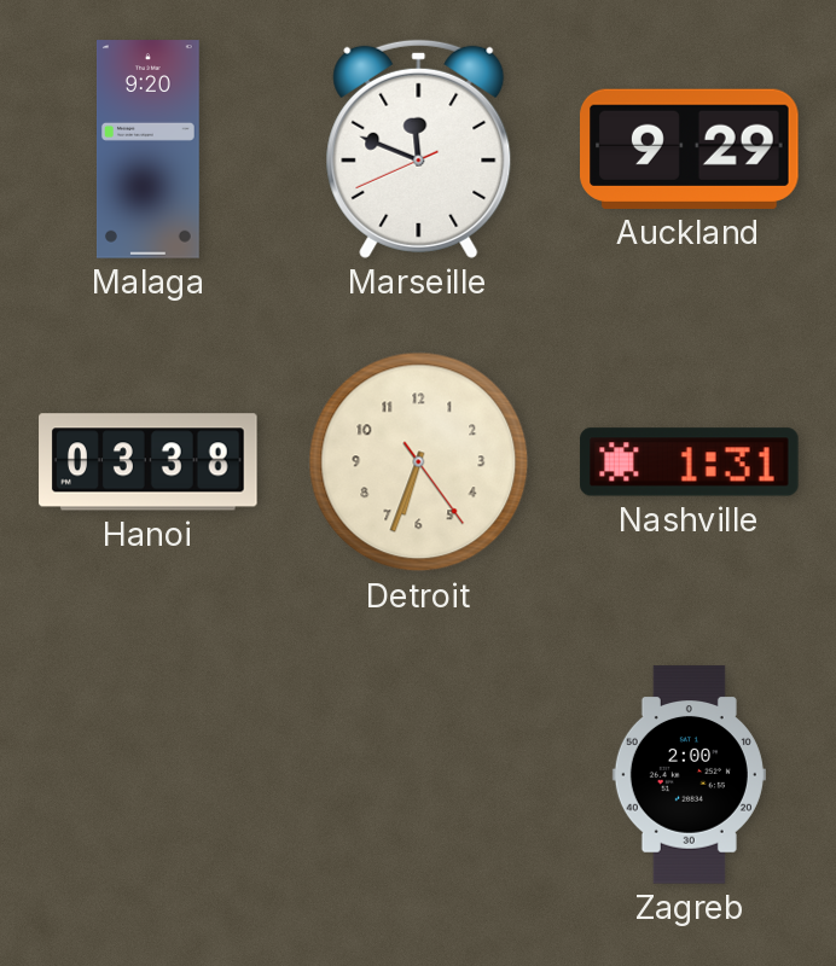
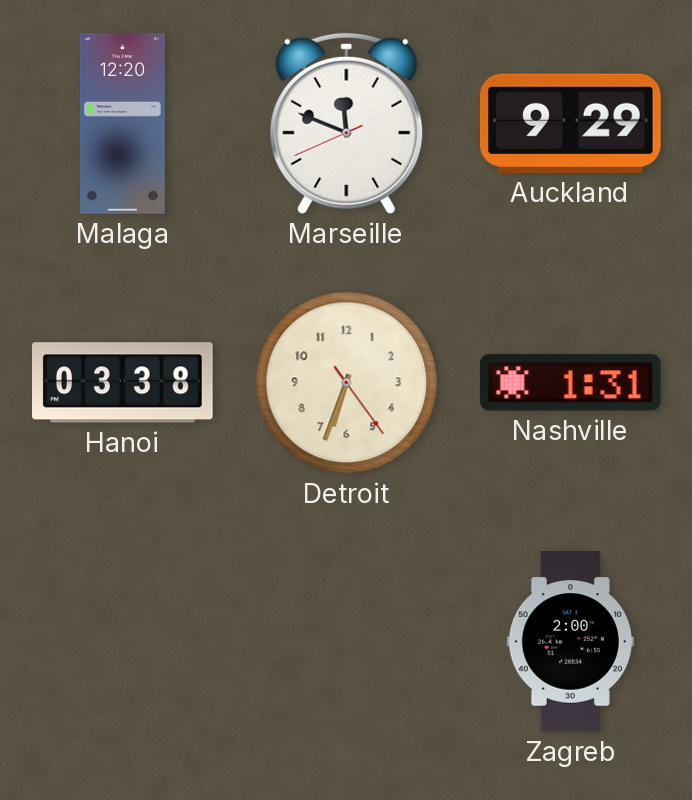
Malaga: 9:20 -> 12:20 (122, 124)
